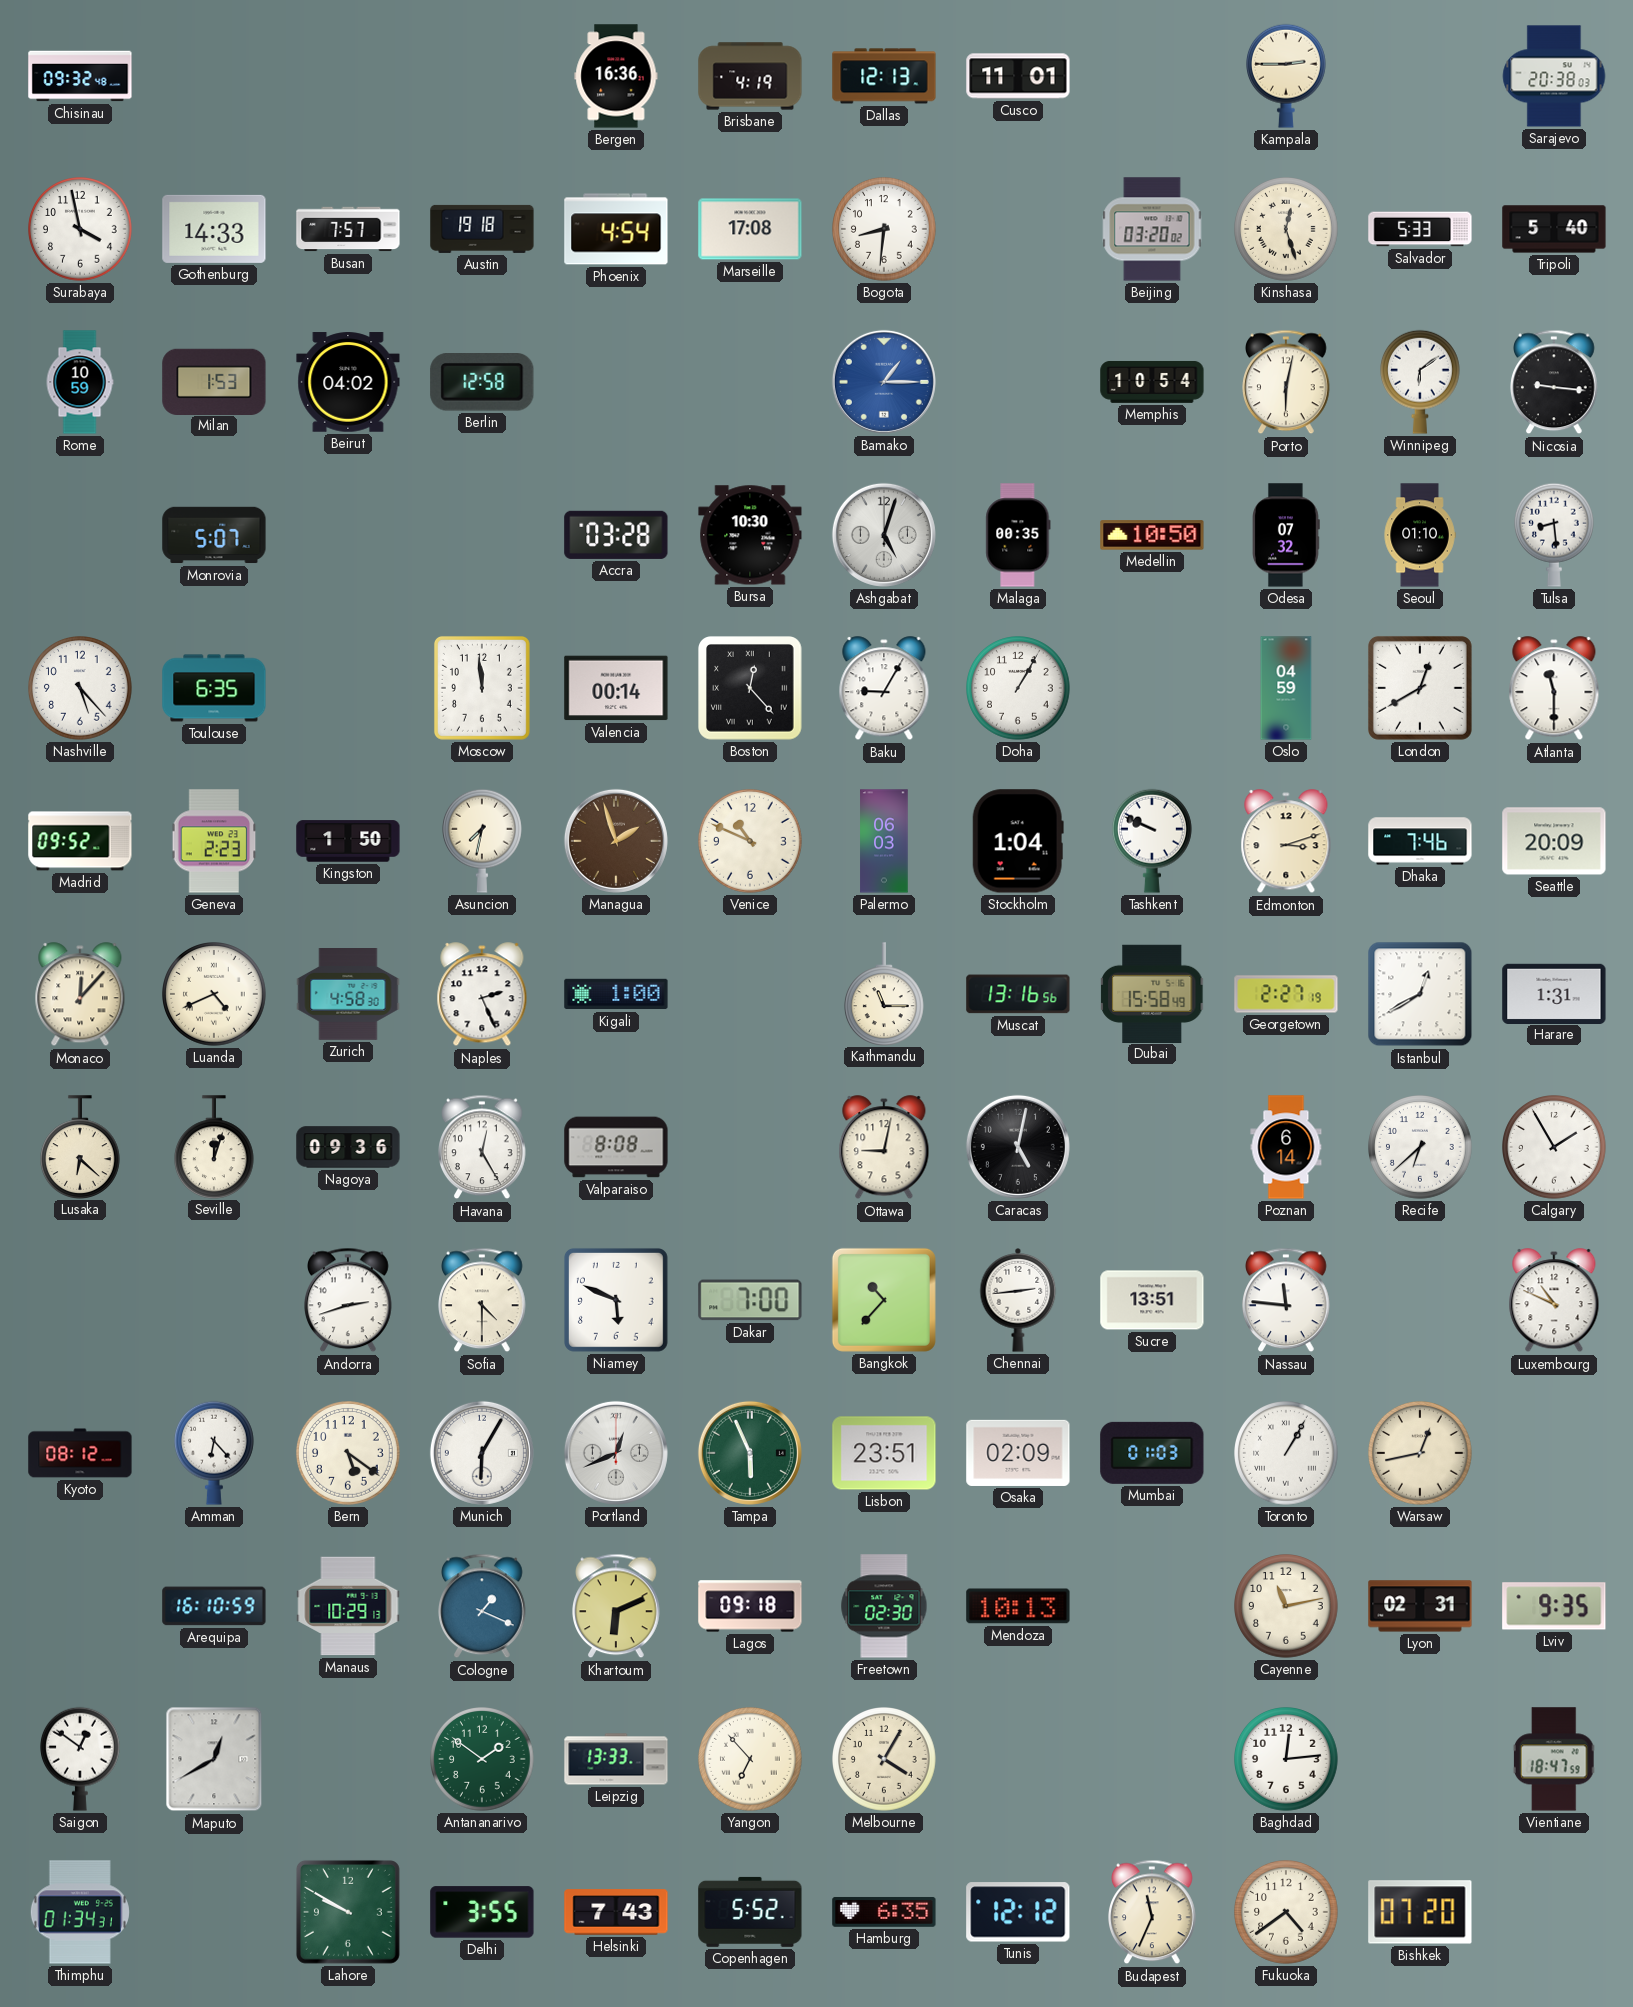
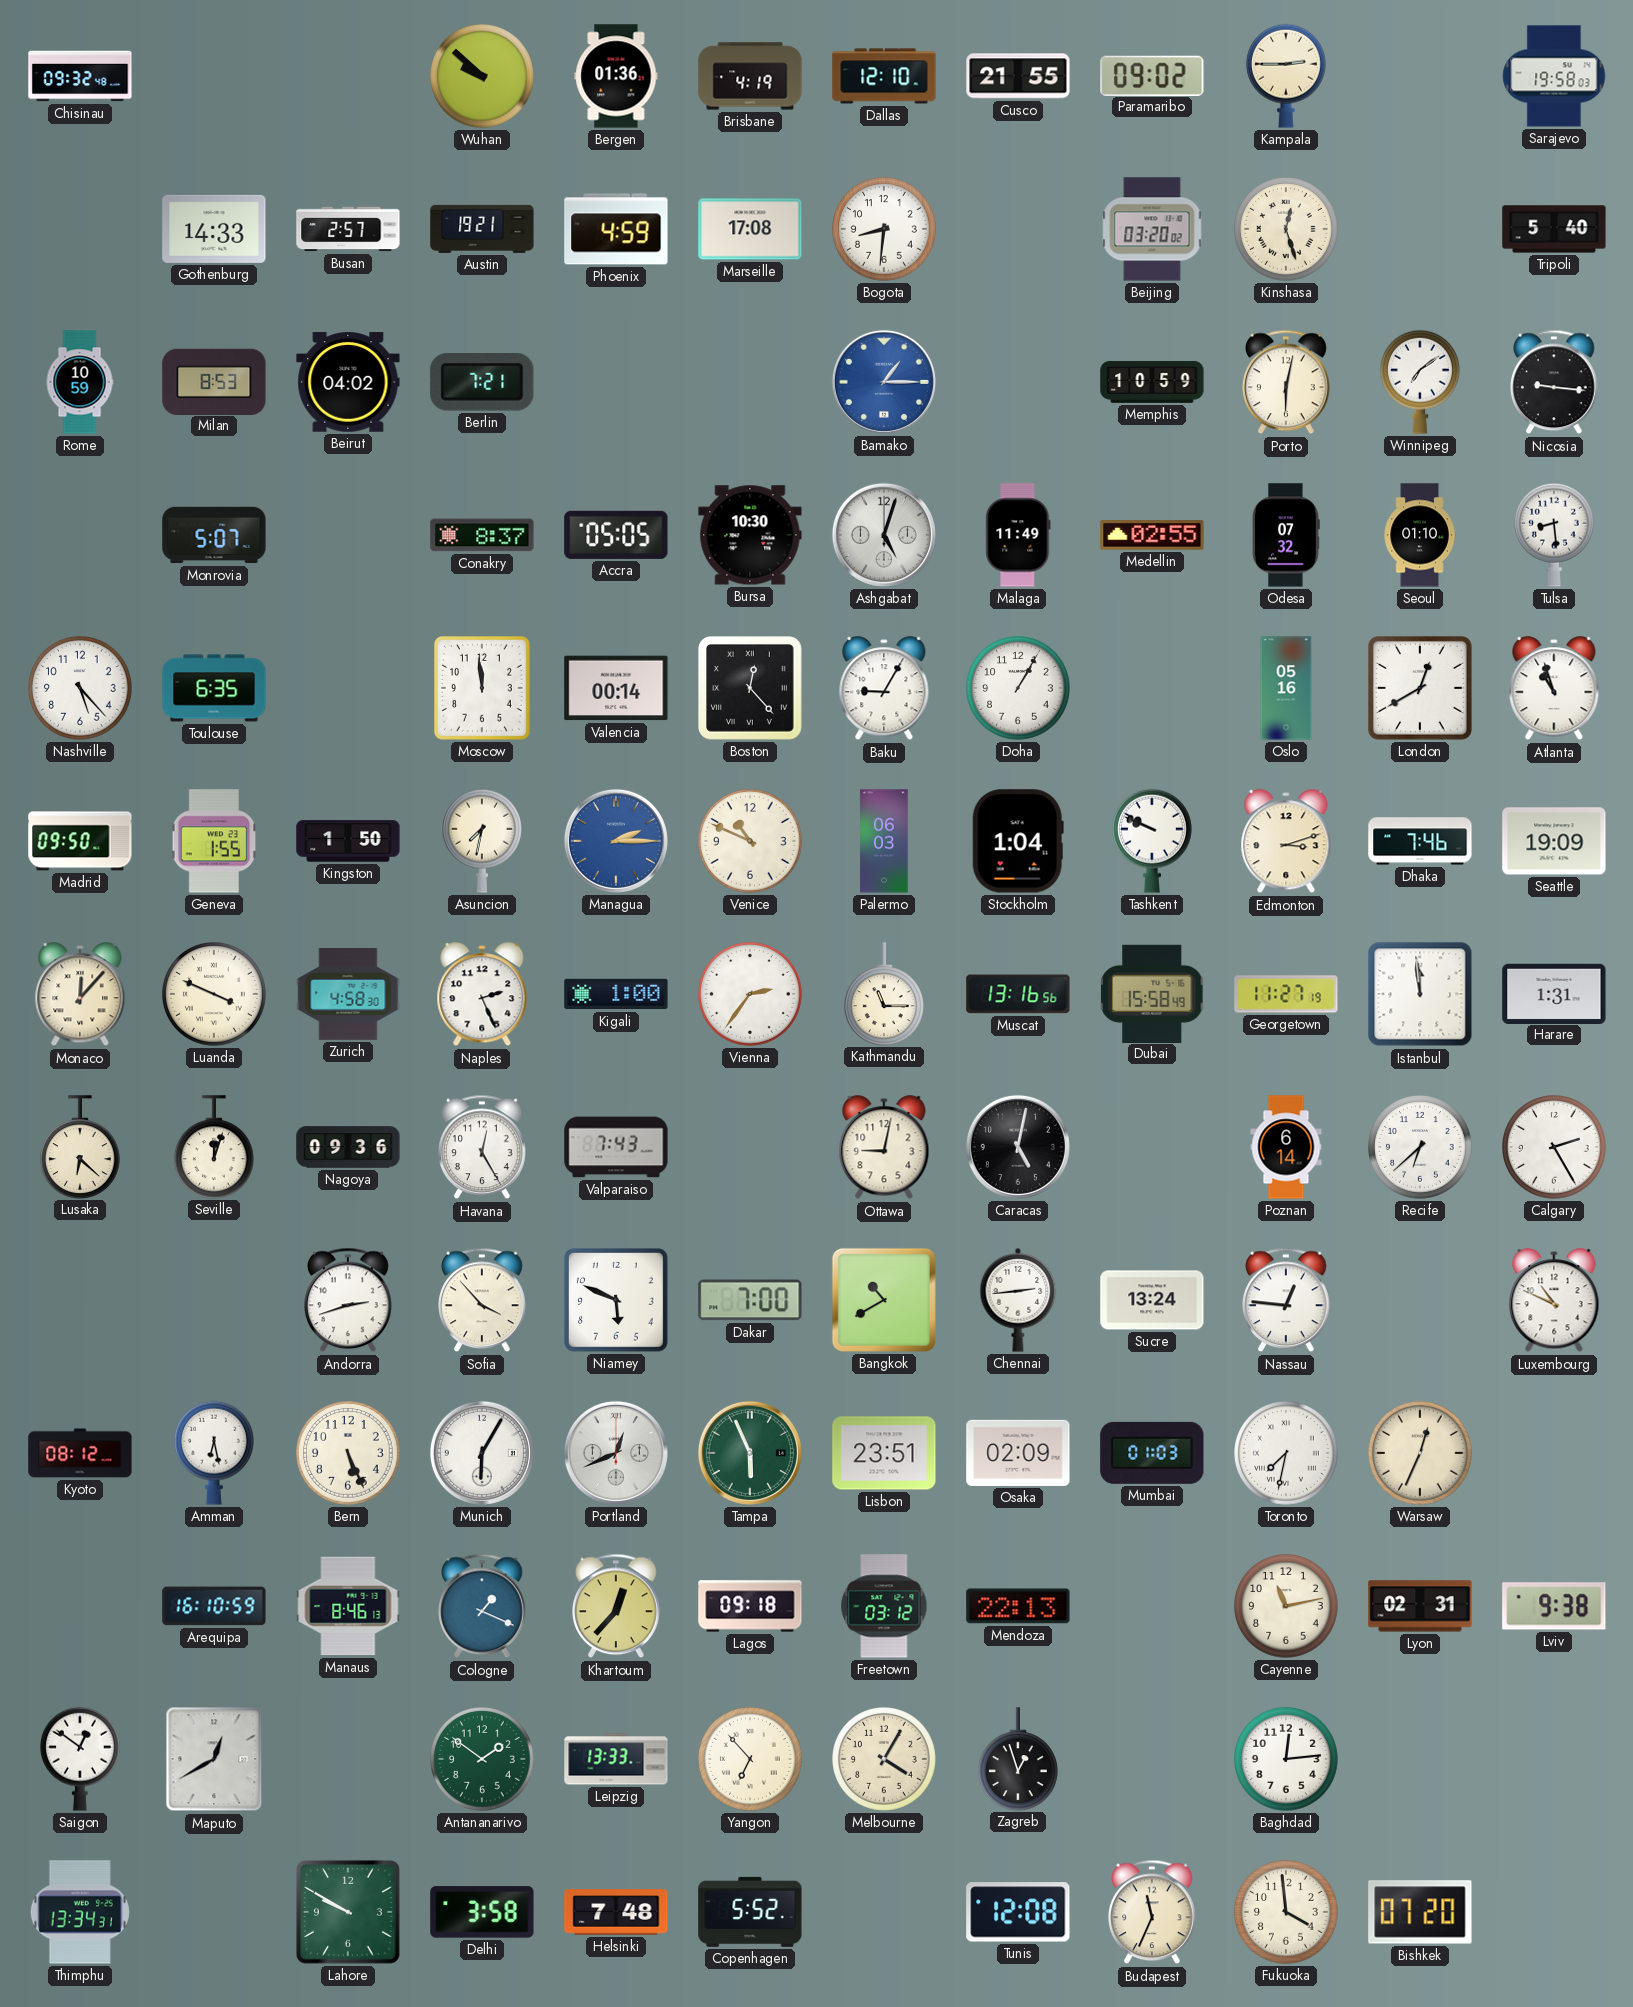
Wuhan: none -> 9:52 (482, 76)
Bergen: 16:36 -> 01:36 (616, 76)
Dallas: 12:13 -> 12:10 (884, 76)
Cusco: 11:01 -> 21:55 (1018, 76)
Paramaribo: none -> 09:02 (1152, 75)
Sarajevo: 20:38 -> 19:58 (1554, 76)
Surabaya: 3:58 -> none (80, 229)
Busan: 7:57 -> 2:57 (348, 229)
Austin: 19:18 -> 19:21 (482, 229)
Phoenix: 4:54 -> 4:59 (616, 229)
Salvador: 5:33 -> none (1420, 229)
Milan: 1:53 -> 8:53 (214, 381)
Berlin: 12:58 -> 7:21 (482, 382)
Memphis: 10:54 -> 10:59 (1152, 382)
Winnipeg: 6:09 -> 7:09 (1421, 382)
Conakry: none -> 8:37 (482, 535)
Accra: 03:28 -> 05:05 (616, 535)
Malaga: 00:35 -> 11:49 (1018, 535)
Medellin: 10:50 -> 02:55 (1152, 535)
Oslo: 04:59 -> 05:16 (1286, 688)
Atlanta: 11:30 -> 10:57 (1554, 689)
Madrid: 09:52 -> 09:50 (80, 841)
Geneva: 2:23 -> 1:55 (214, 841)
Managua: 1:57 -> 2:15 (616, 841)
Managua dial: brown -> blue (616, 841)
Seattle: 20:09 -> 19:09 (1554, 841)
Luanda: 4:41 -> 3:49 (214, 994)
Vienna: none -> 2:36 (750, 994)
Georgetown: 2:27 -> 11:27 (1286, 994)
Istanbul: 12:40 -> 11:59 (1420, 994)
Valparaiso: 8:08 -> 7:43 (616, 1147)
Calgary: 1:55 -> 2:25 (1554, 1147)
Sofia: 4:30 -> 3:53 (483, 1300)
Bangkok: 10:37 -> 10:40 (884, 1300)
Sucre: 13:51 -> 13:24 (1152, 1300)
Nassau: 11:46 -> 12:46 (1287, 1300)
Amman: 6:23 -> 6:28 (215, 1453)
Bern: 5:21 -> 5:26 (348, 1453)
Toronto: 1:05 -> 7:32 (1286, 1453)
Warsaw: 12:43 -> 12:34 (1420, 1453)
Manaus: 10:29 -> 8:46 (348, 1606)
Khartoum: 6:11 -> 12:37 (617, 1606)
Freetown: 02:30 -> 03:12 (884, 1606)
Mendoza: 10:13 -> 22:13 (1018, 1606)
Lviv: 9:35 -> 9:38 (1554, 1606)
Zagreb: none -> 12:57 (1019, 1759)
Vientiane: 18:47 -> none (1554, 1759)
Thimphu: 01:34 -> 13:34 (80, 1912)
Delhi: 3:55 -> 3:58 (482, 1912)
Helsinki: 7:43 -> 7:48 (616, 1912)
Hamburg: 6:35 -> none (884, 1912)
Tunis: 12:12 -> 12:08 (1018, 1912)
Fukuoka: 4:39 -> 3:59 (1286, 1912)
